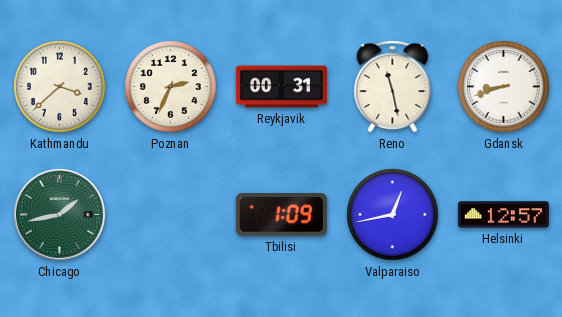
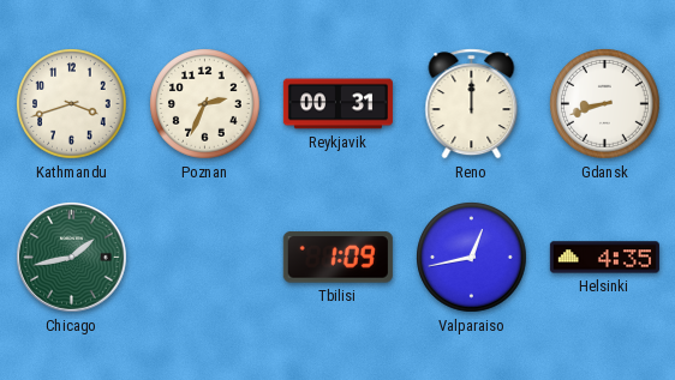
Kathmandu: 3:38 -> 3:42 (72, 104)
Reno: 11:28 -> 12:00 (472, 104)
Helsinki: 12:57 -> 4:35 (604, 258)
